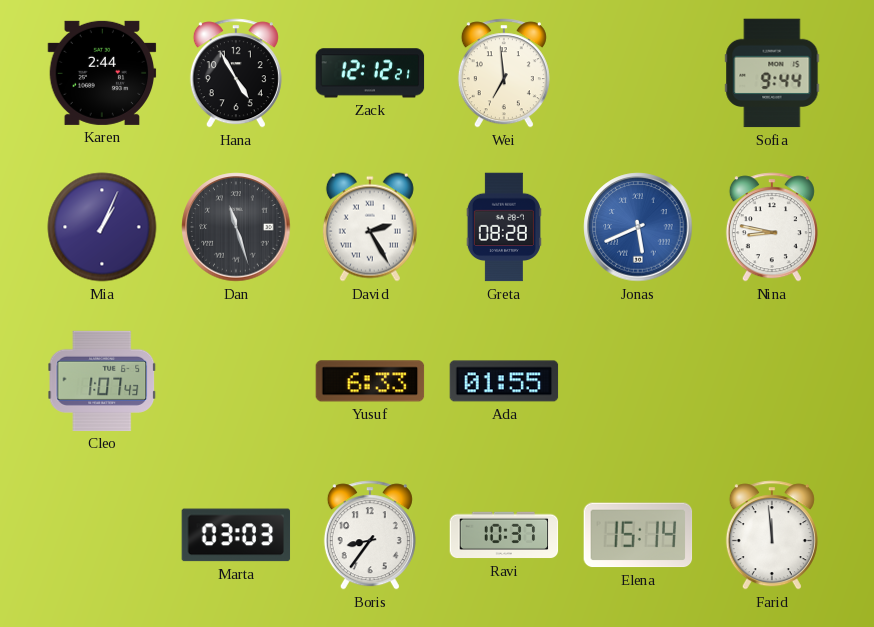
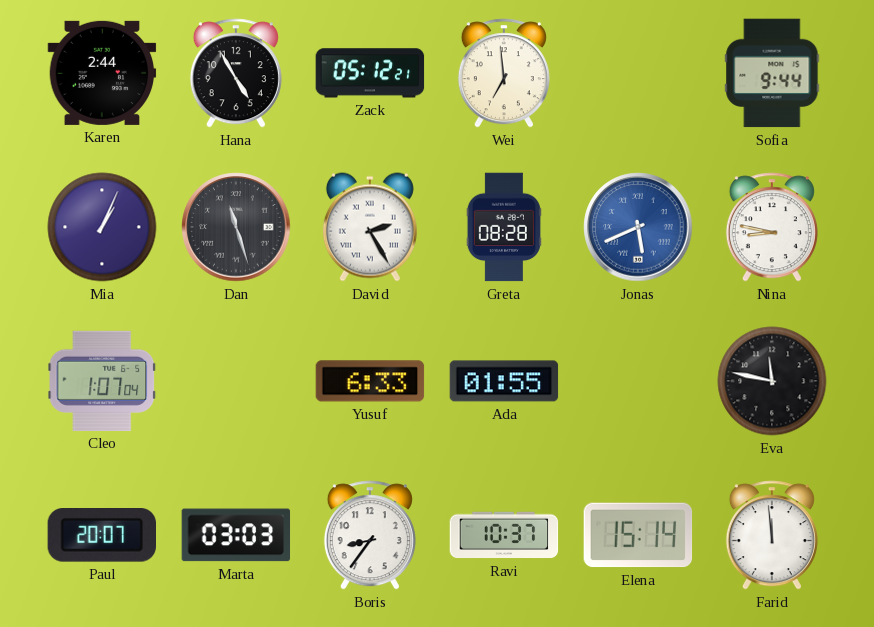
Zack: 12:12 -> 05:12 (370, 73)
Cleo: 1:07:43 -> 1:07:04 (102, 381)
Eva: none -> 11:47 (772, 381)
Paul: none -> 20:07 (101, 536)
